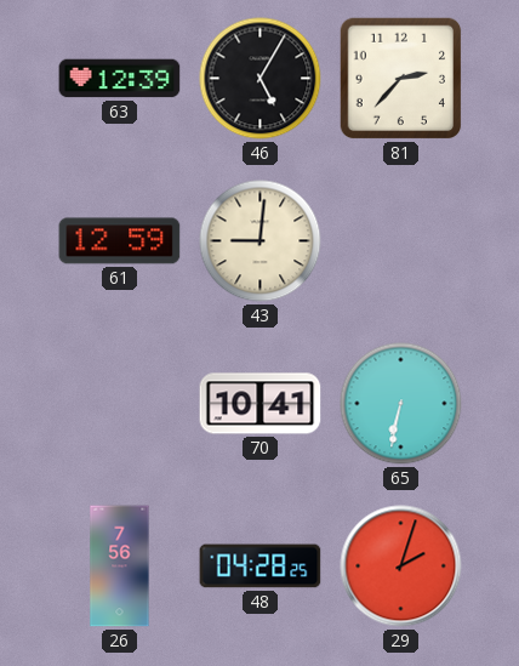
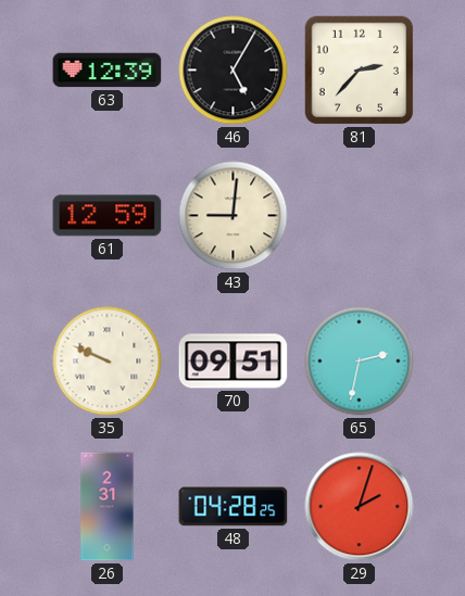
35: none -> 9:49 (108, 362)
70: 10:41 -> 09:51 (234, 362)
65: 6:32 -> 2:32 (360, 362)
26: 7:56 -> 2:31 (108, 507)
